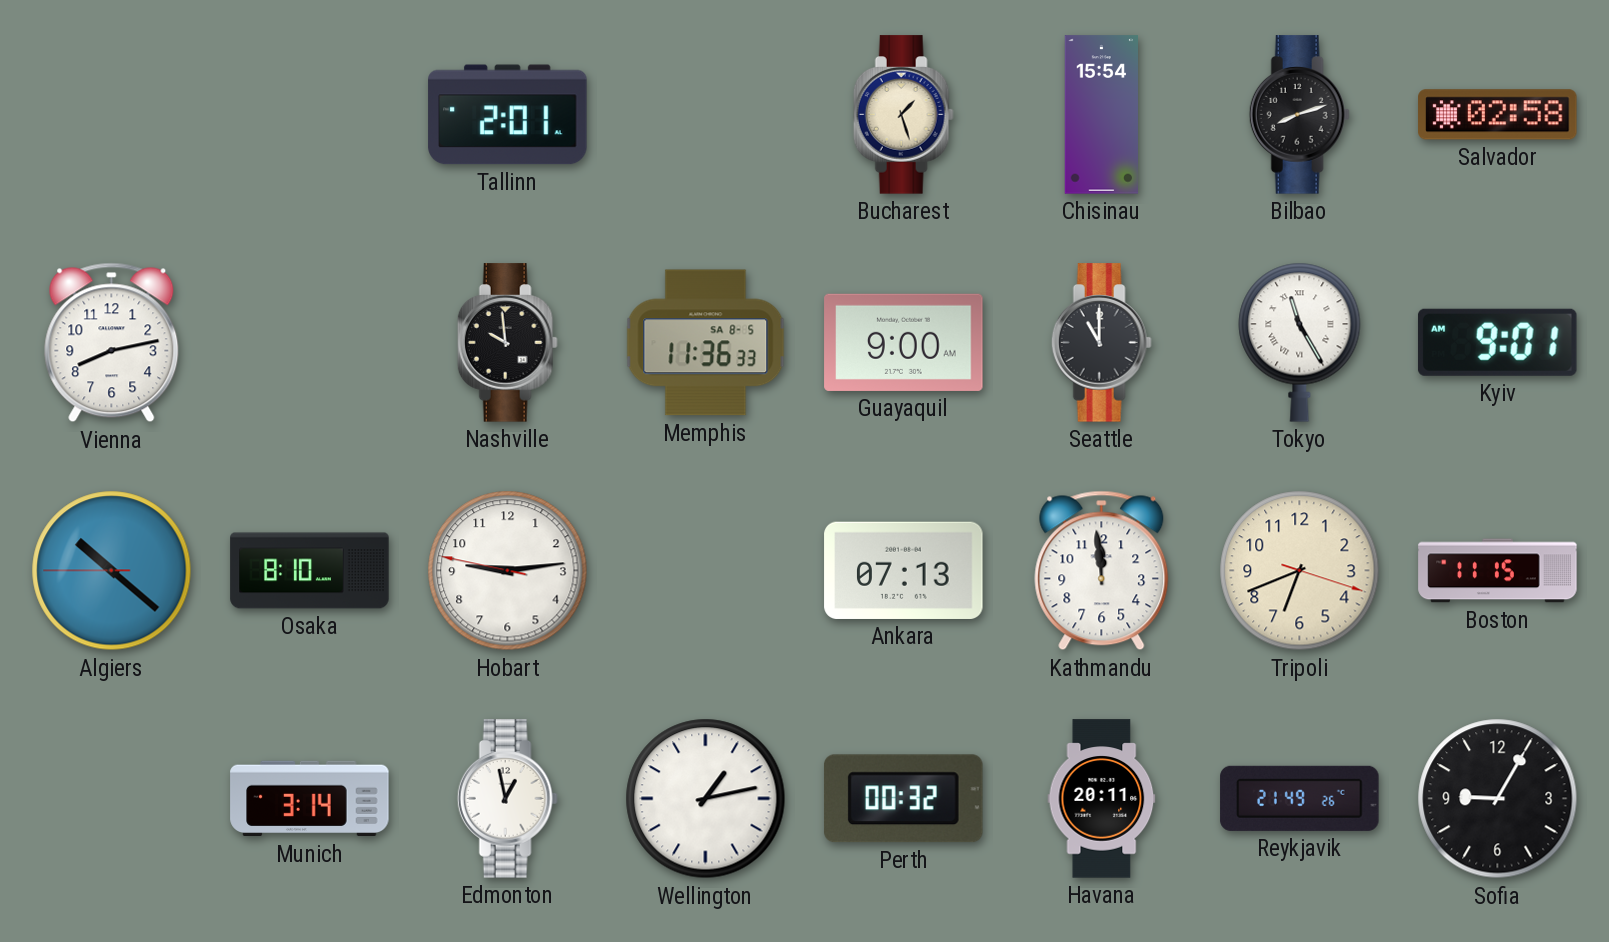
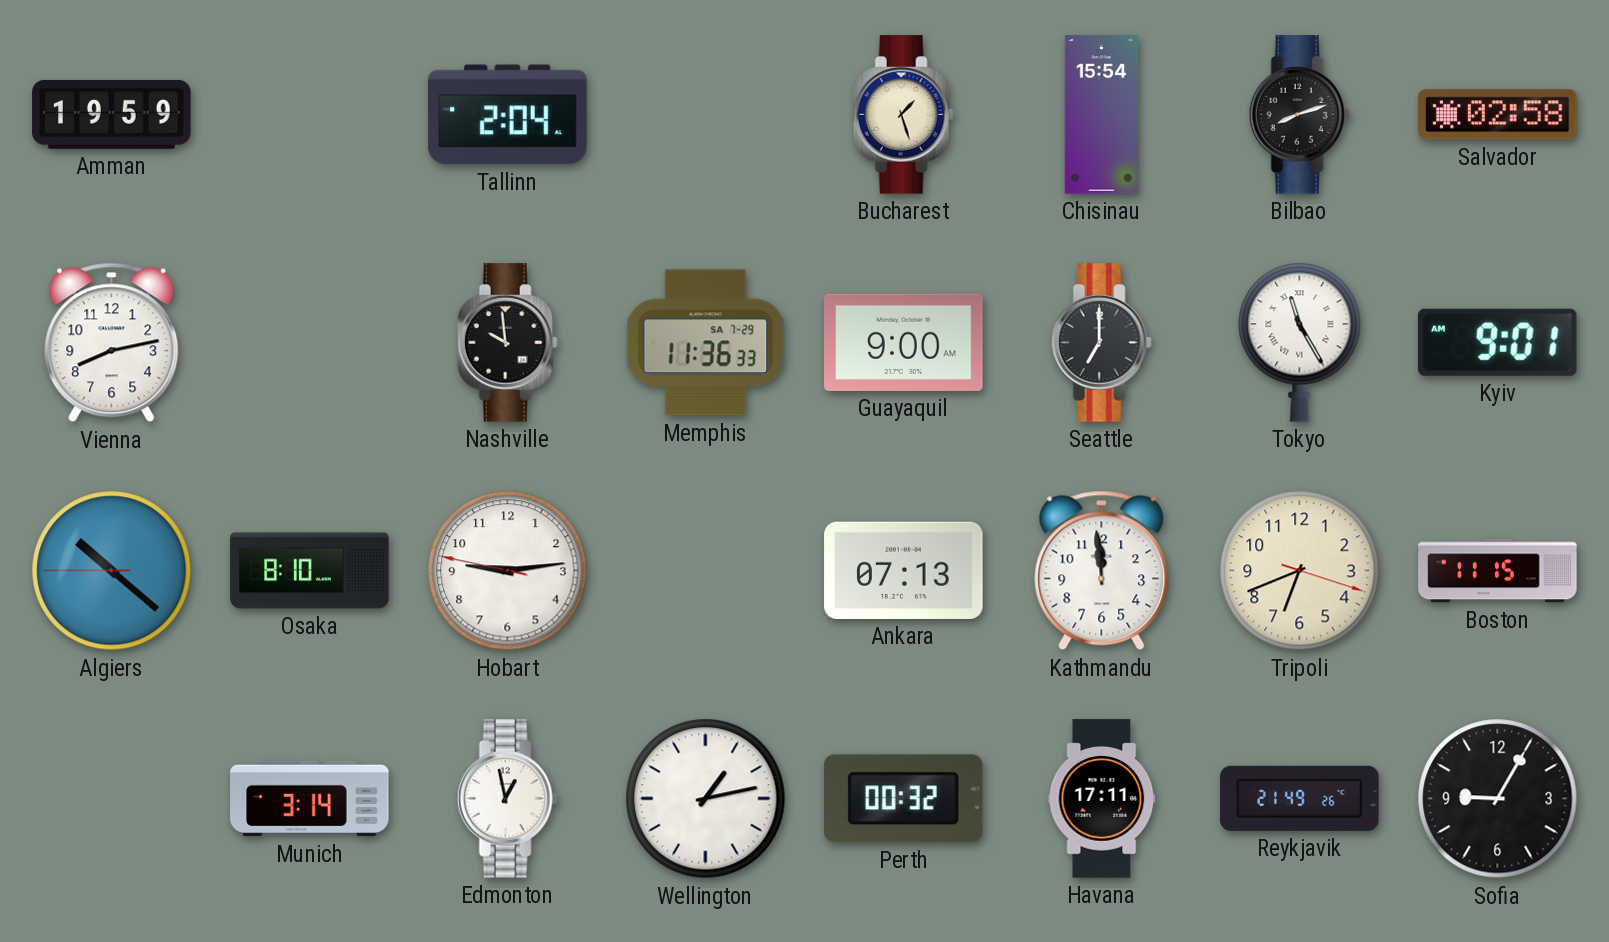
Amman: none -> 19:59 (112, 114)
Tallinn: 2:01 -> 2:04 (508, 115)
Memphis date: SA 8-5 -> SA 7-29 (706, 343)
Seattle: 11:00 -> 7:00 (1101, 343)
Havana: 20:11 -> 17:11 (1102, 799)
